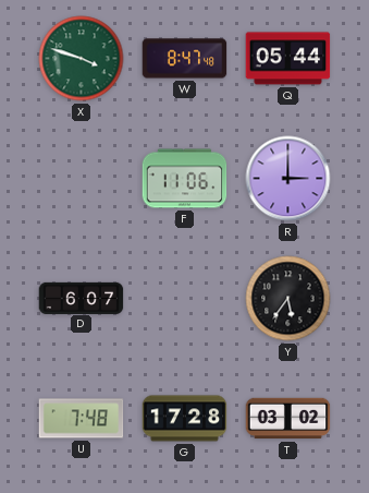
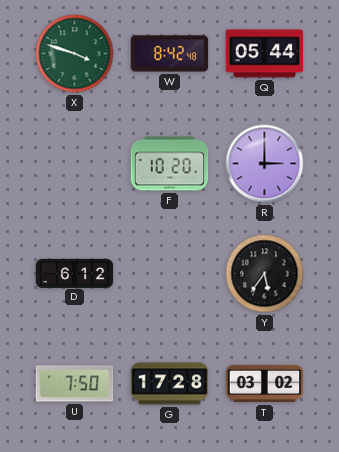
W: 8:47 -> 8:42 (170, 54)
F: 11:06 -> 10:20 (170, 164)
D: 6:07 -> 6:12 (75, 273)
U: 7:48 -> 7:50 (75, 384)
